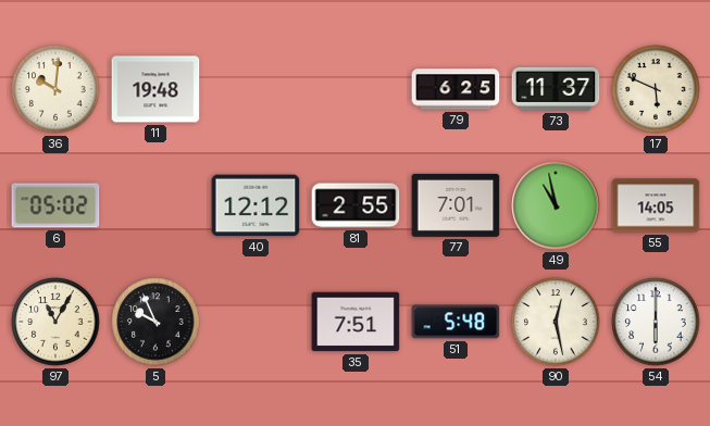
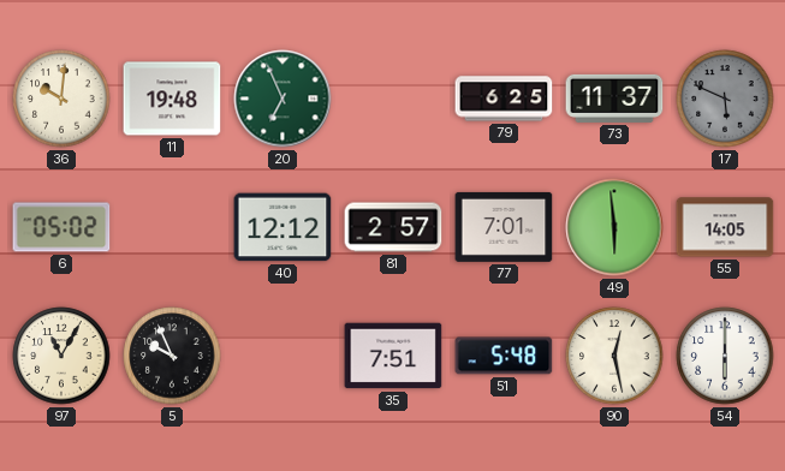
20: none -> 6:56 (283, 99)
17 dial: cream -> grey (725, 99)
81: 2:55 -> 2:57 (393, 227)
49: 10:58 -> 5:59 (614, 227)
